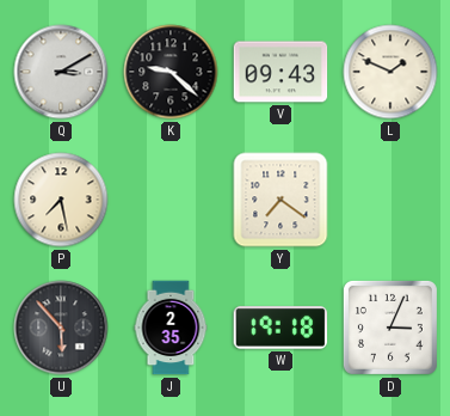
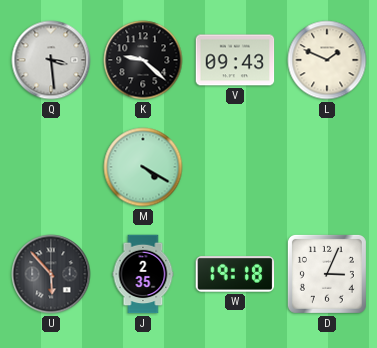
Q: 3:10 -> 3:29 (51, 60)
P: 7:28 -> none (61, 200)
M: none -> 4:20 (143, 167)
Y: 7:21 -> none (281, 200)
